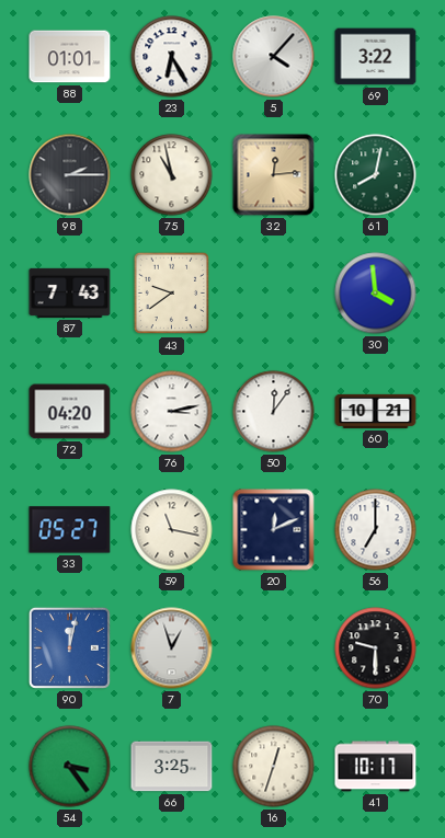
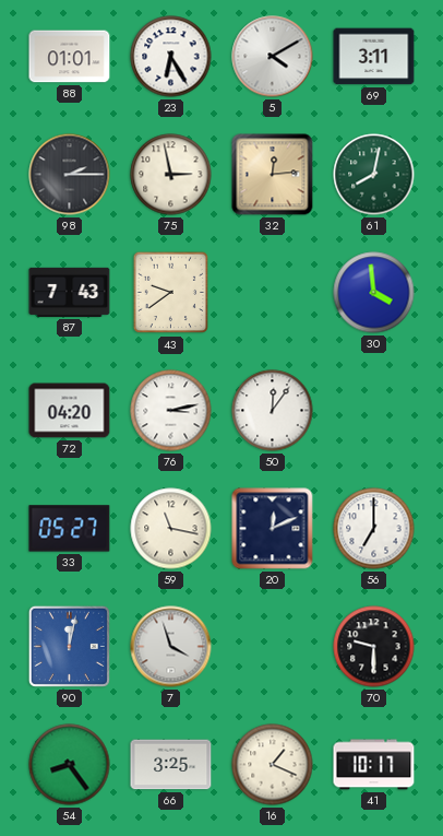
5: 4:07 -> 4:10 (273, 57)
69: 3:22 -> 3:11 (374, 57)
75: 10:58 -> 2:58 (171, 175)
60: 10:21 -> none (376, 411)
7: 12:57 -> 3:57 (171, 647)
54: 3:24 -> 8:24 (70, 765)
16: 12:33 -> 1:19 (273, 765)
